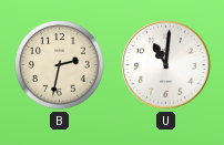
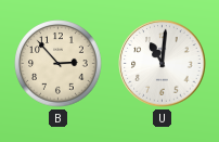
B: 2:32 -> 2:53 (59, 64)
